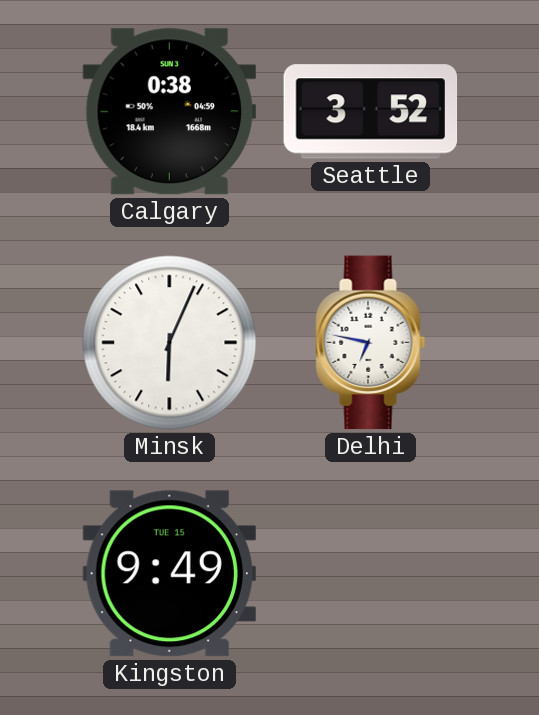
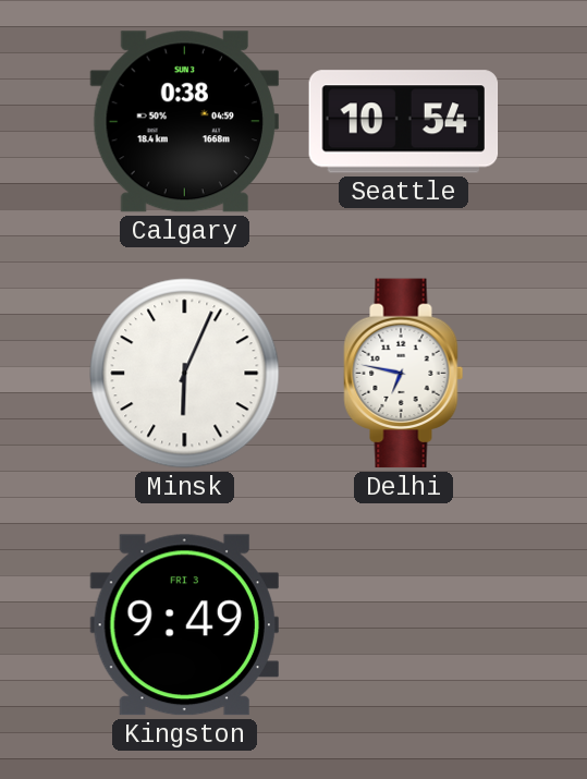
Seattle: 3:52 -> 10:54 (404, 122)
Kingston date: TUE 15 -> FRI 3 (184, 625)
